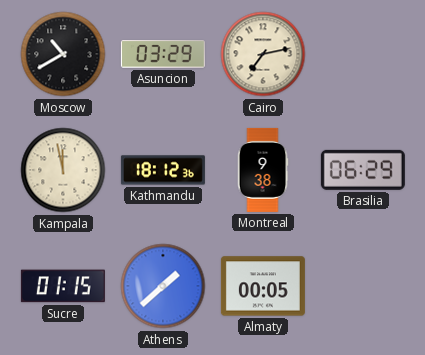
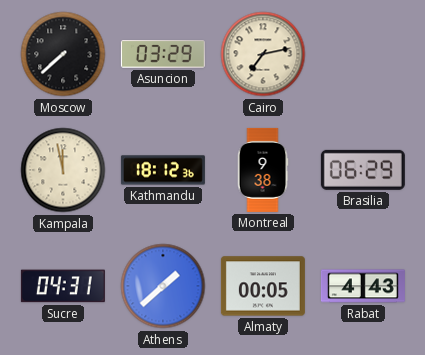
Moscow: 10:40 -> 7:38 (63, 54)
Sucre: 01:15 -> 04:31 (63, 286)
Rabat: none -> 4:43 (363, 286)
